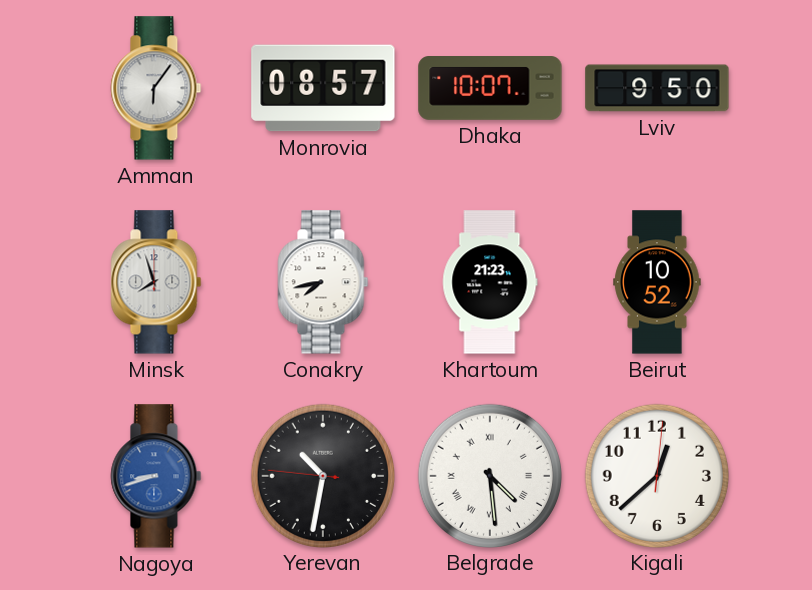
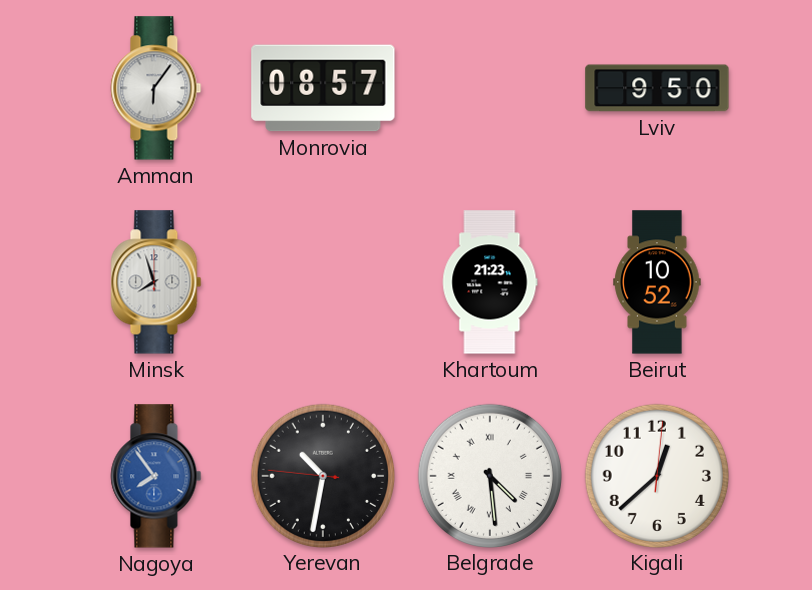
Dhaka: 10:07 -> none (490, 88)
Conakry: 7:43 -> none (323, 282)
Nagoya: 8:42 -> 7:54 (156, 476)
